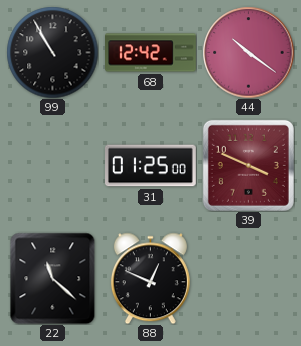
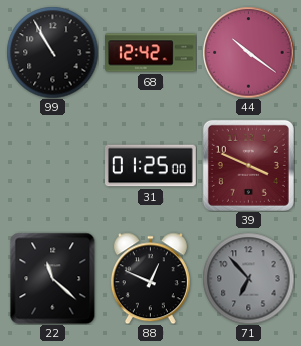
71: none -> 6:53 (248, 278)
